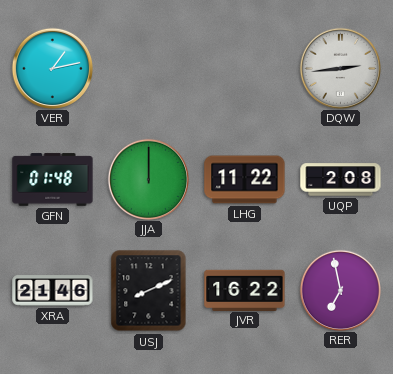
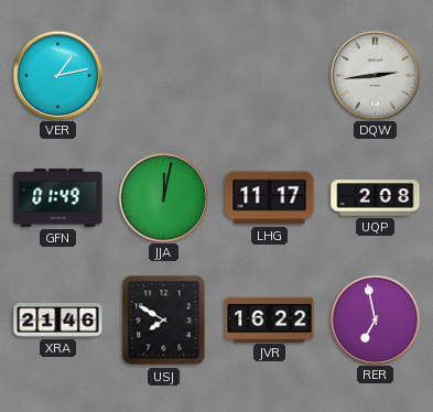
GFN: 01:48 -> 01:49 (58, 198)
JJA: 12:00 -> 12:02 (163, 197)
LHG: 11:22 -> 11:17 (270, 198)
USJ: 8:11 -> 7:50 (164, 321)
